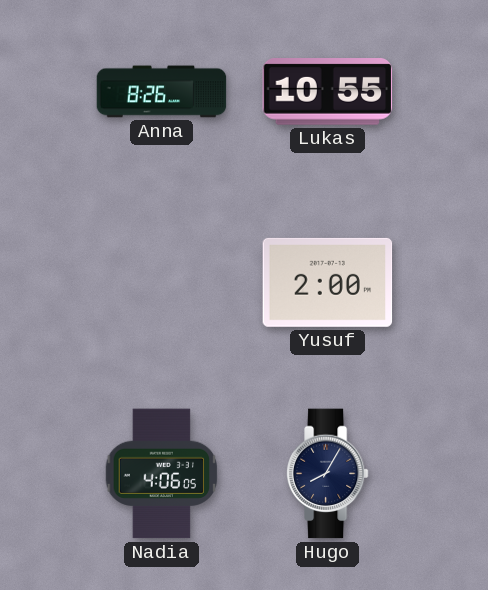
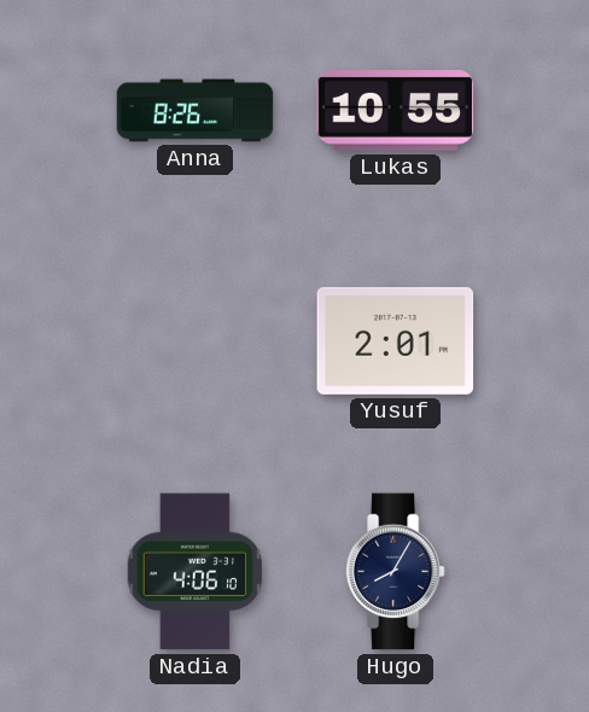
Yusuf: 2:00 -> 2:01 (396, 340)
Nadia: 4:06:05 -> 4:06:10 (196, 572)
